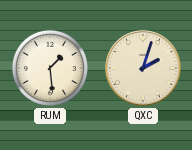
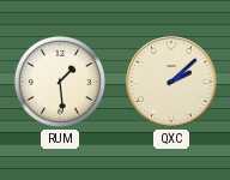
QXC: 2:03 -> 2:08 (171, 82)
